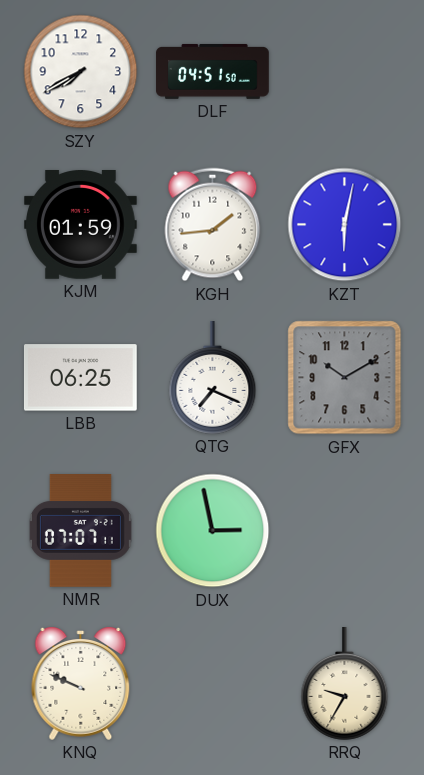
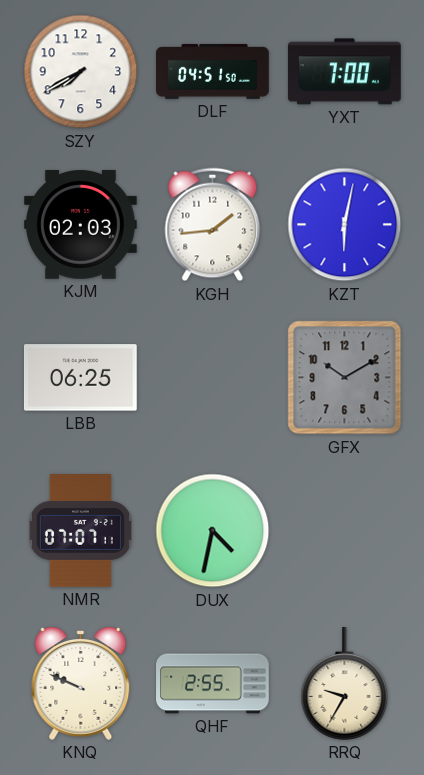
YXT: none -> 7:00 (345, 72)
KJM: 01:59 -> 02:03 (81, 225)
QTG: 7:19 -> none (213, 378)
DUX: 2:58 -> 4:32 (213, 531)
QHF: none -> 2:55 (213, 684)
